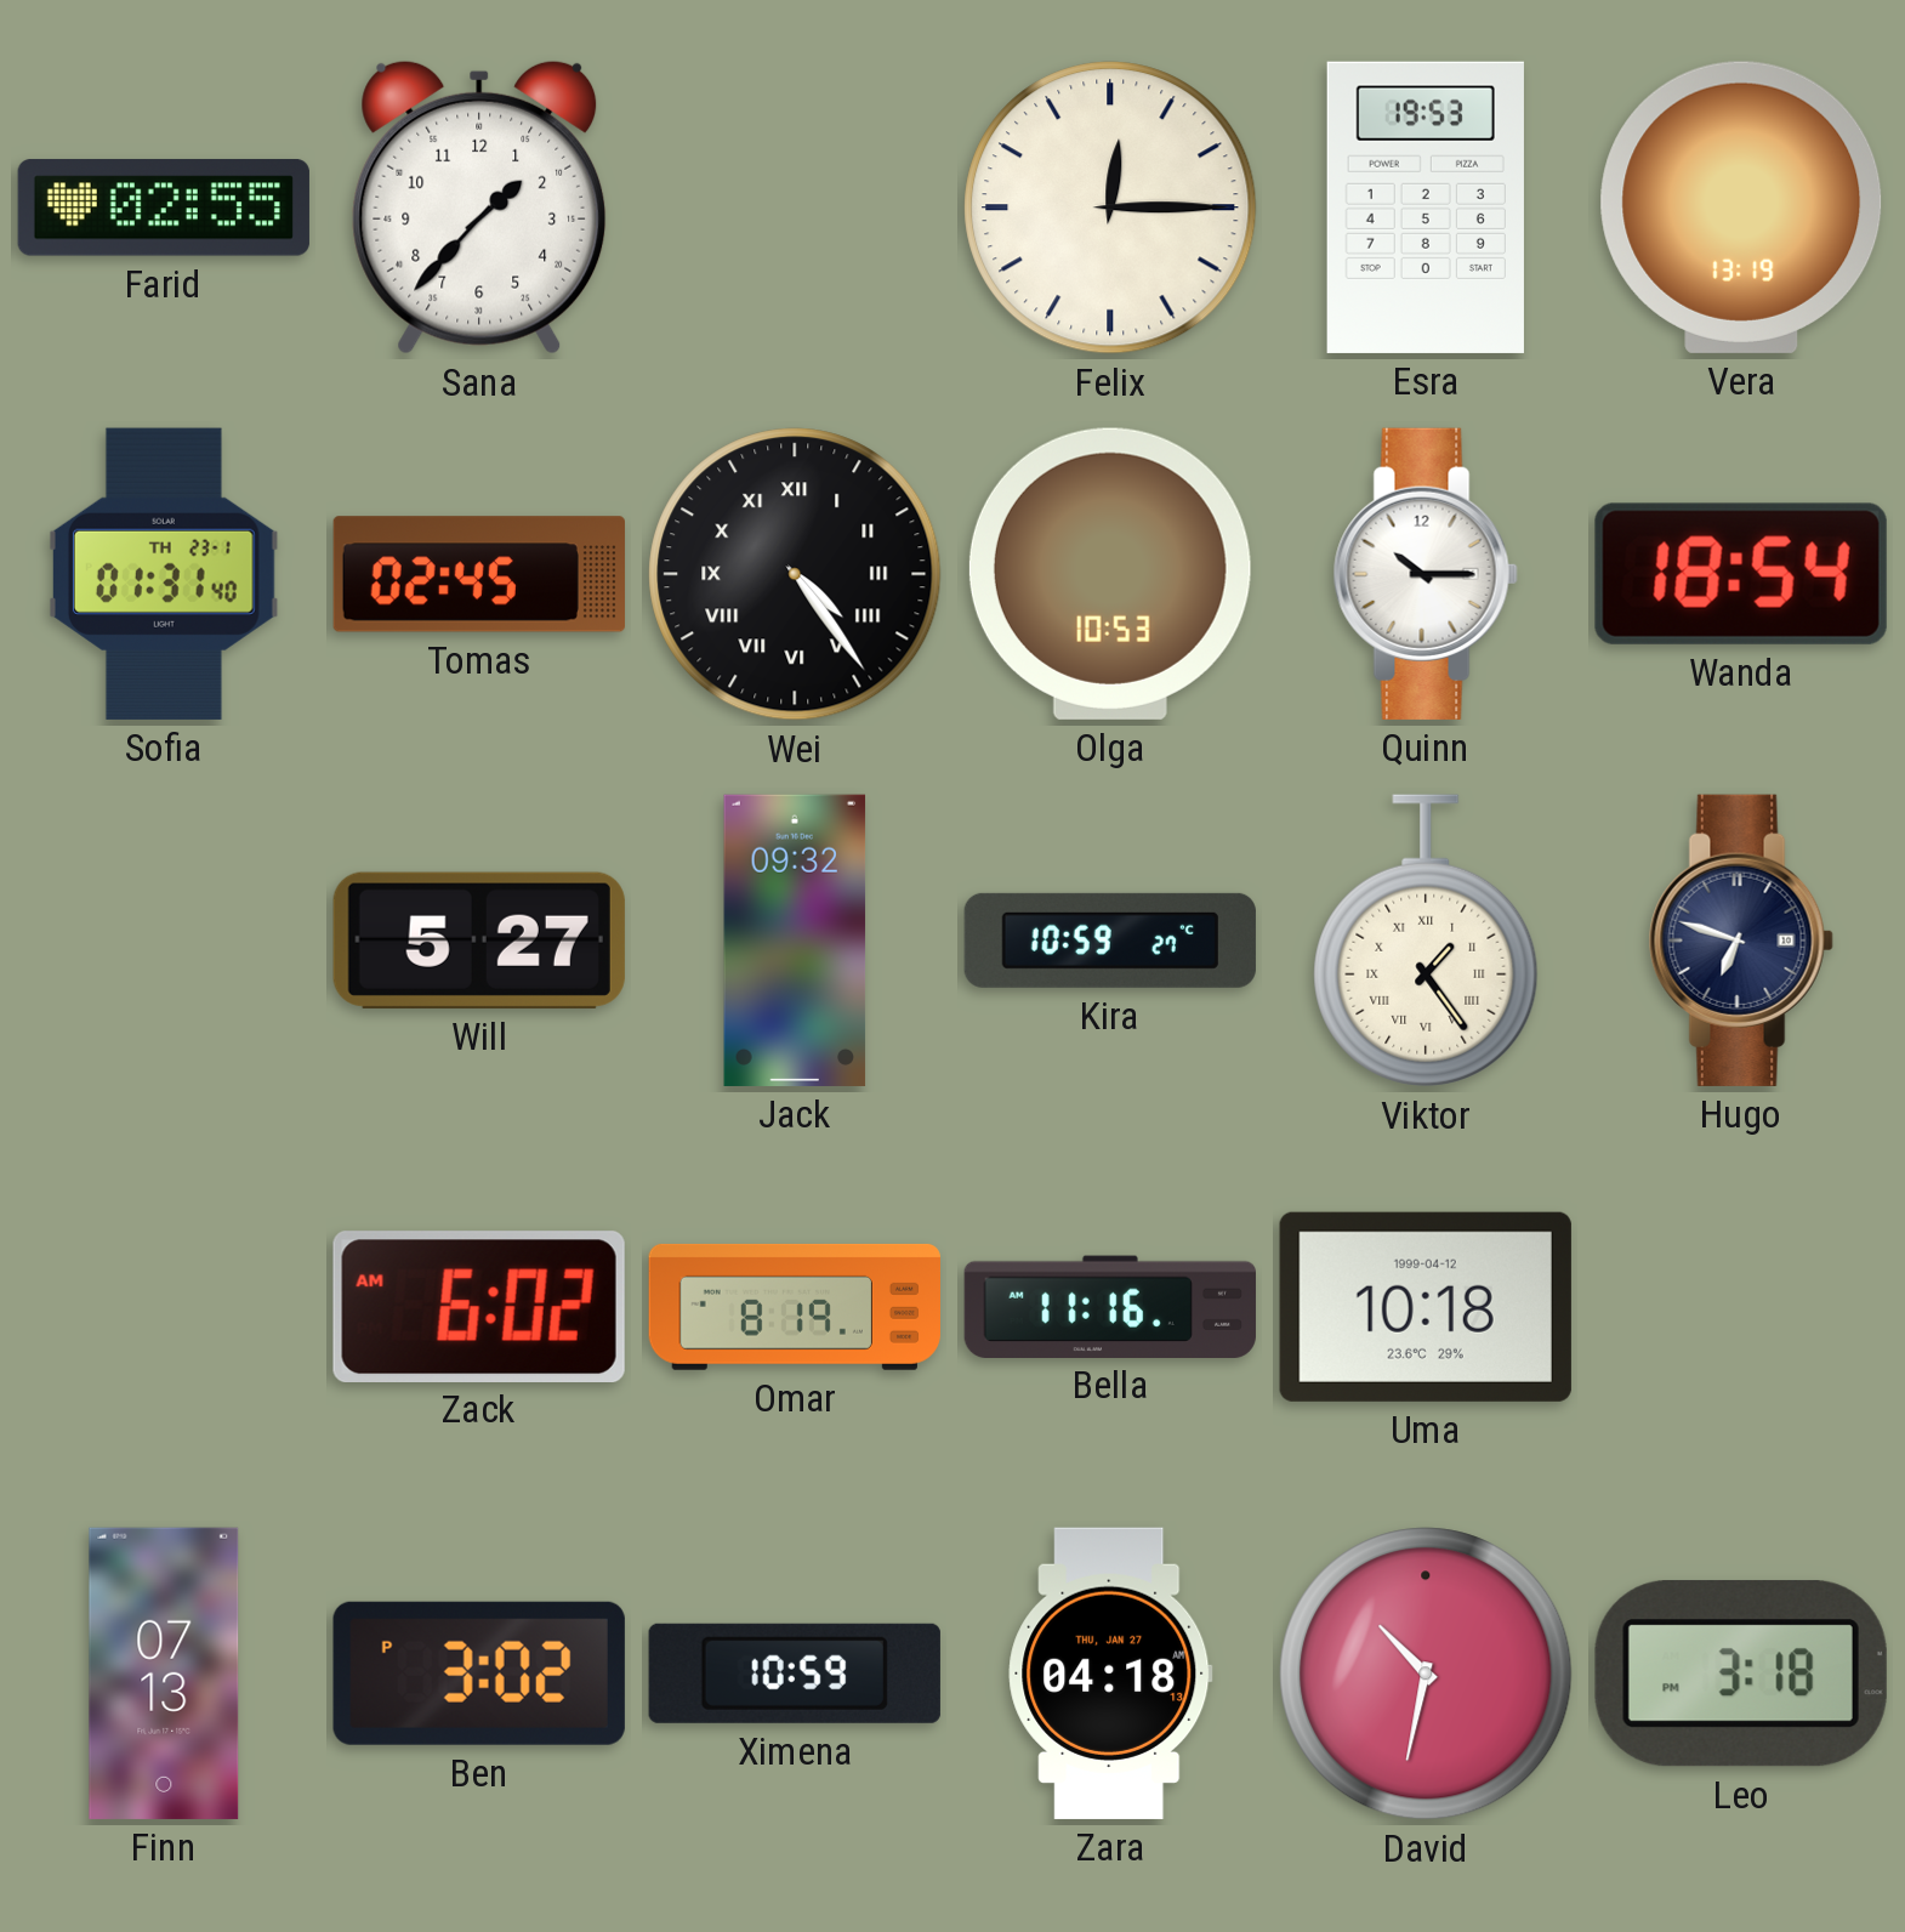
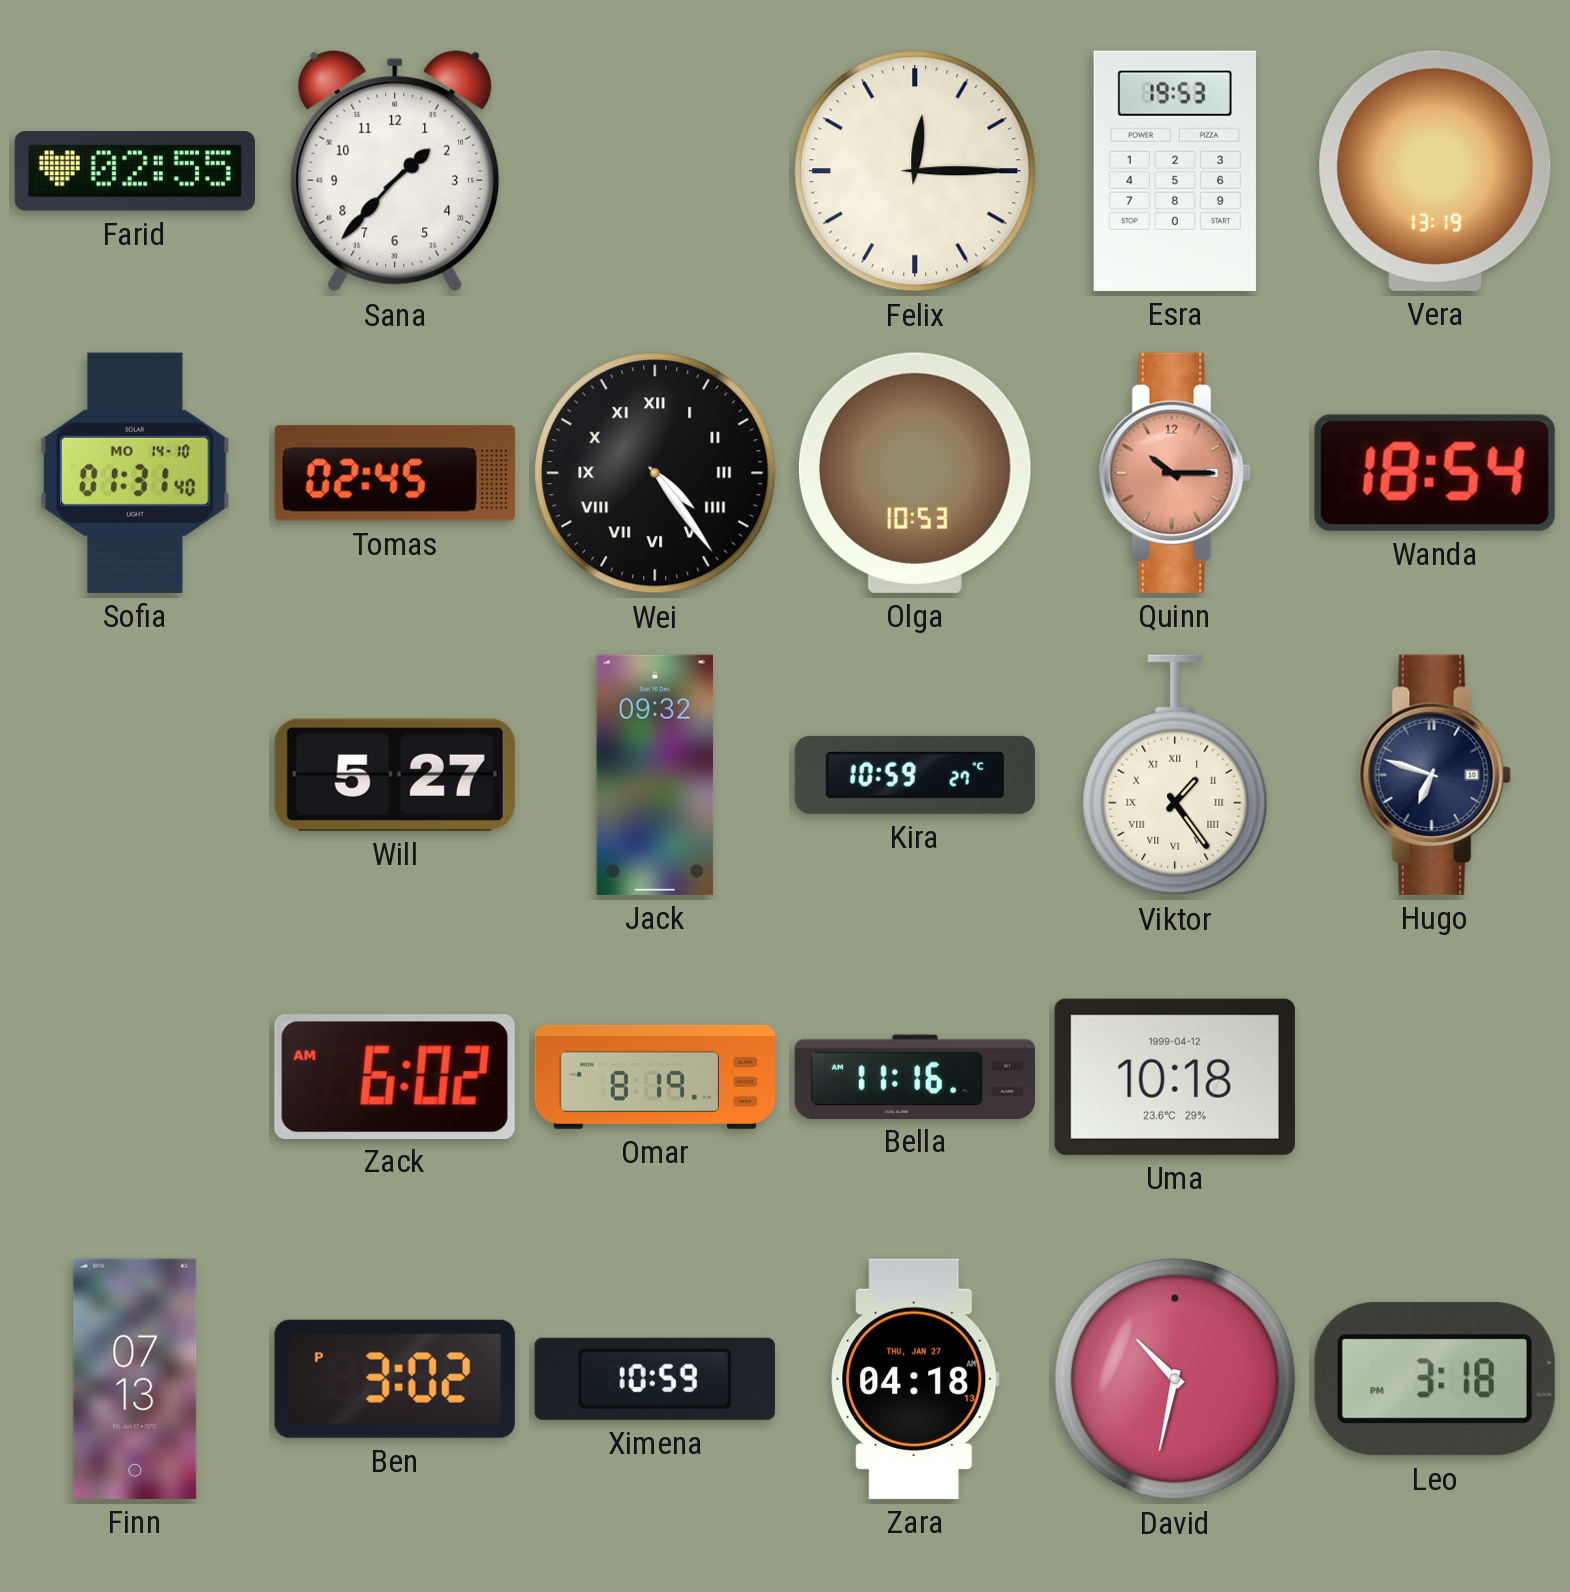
Sofia date: TH 23-1 -> MO 14-10 (135, 473)
Quinn dial: white -> salmon (1175, 473)
